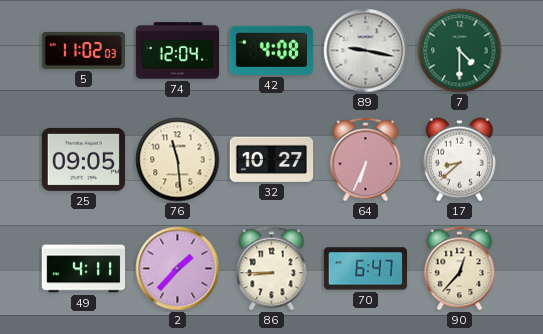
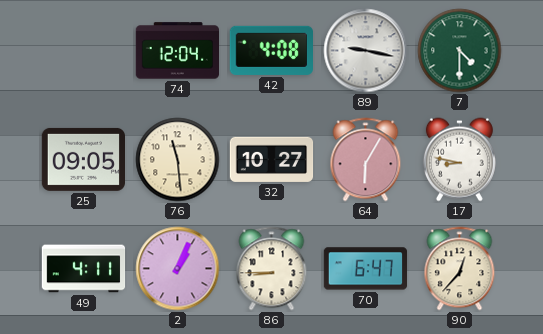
5: 11:02 -> none (83, 50)
64: 6:34 -> 6:05 (366, 160)
17: 8:38 -> 8:47 (459, 160)
2: 1:37 -> 1:04 (178, 269)
